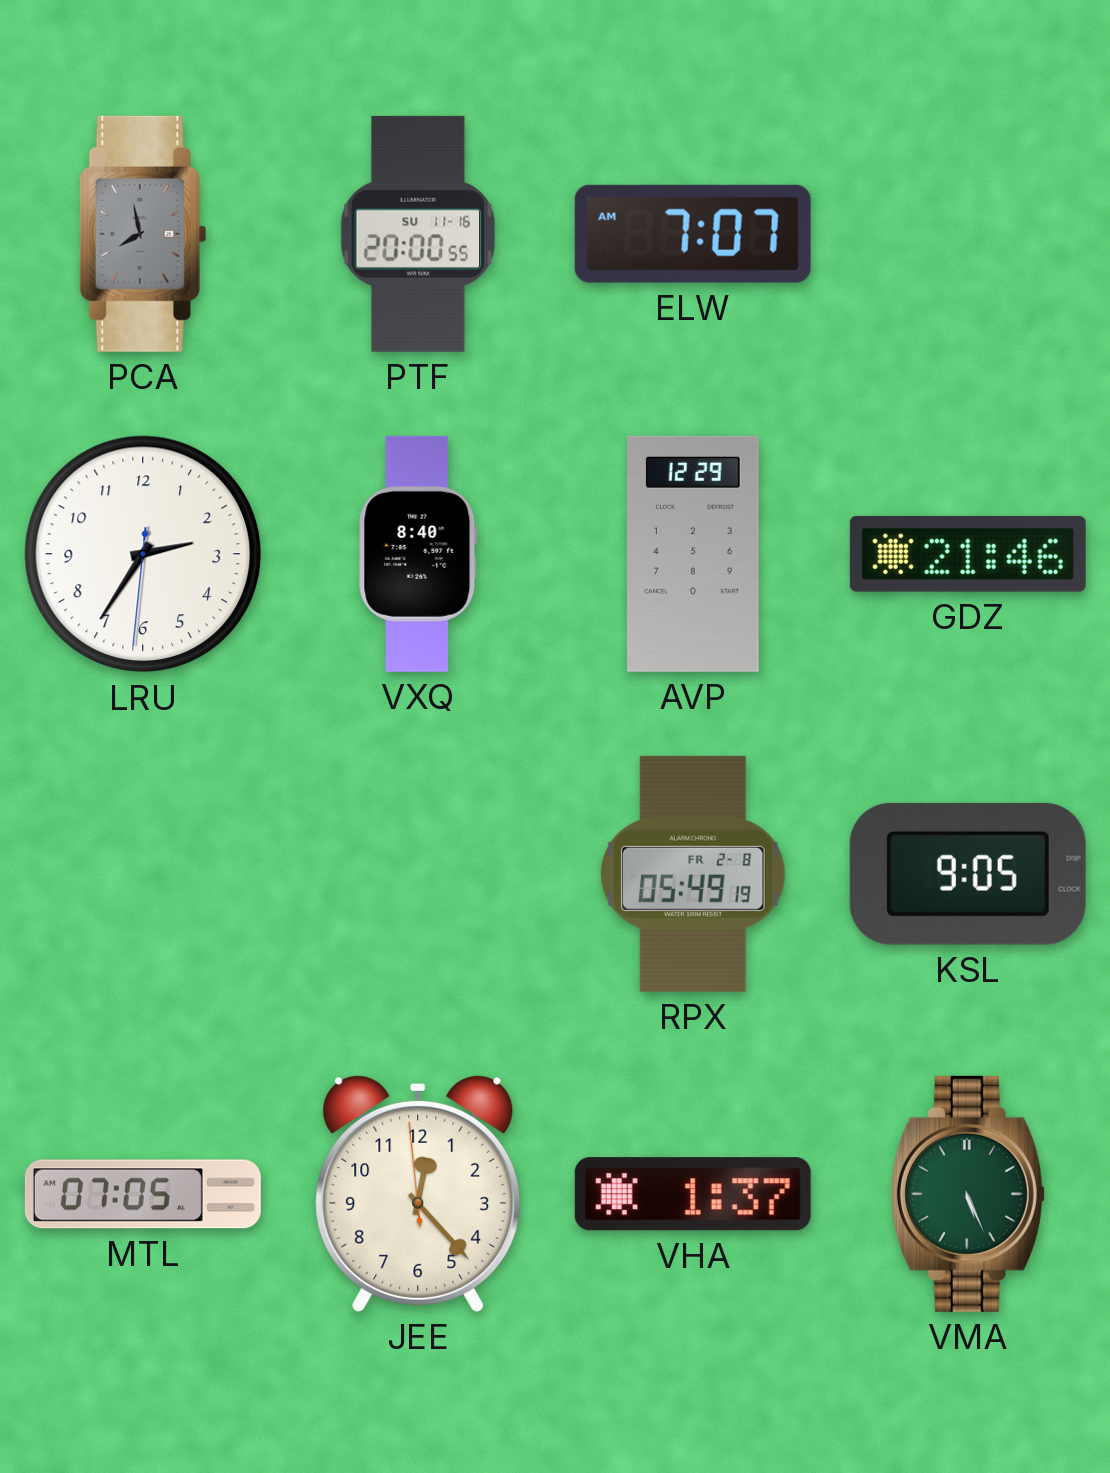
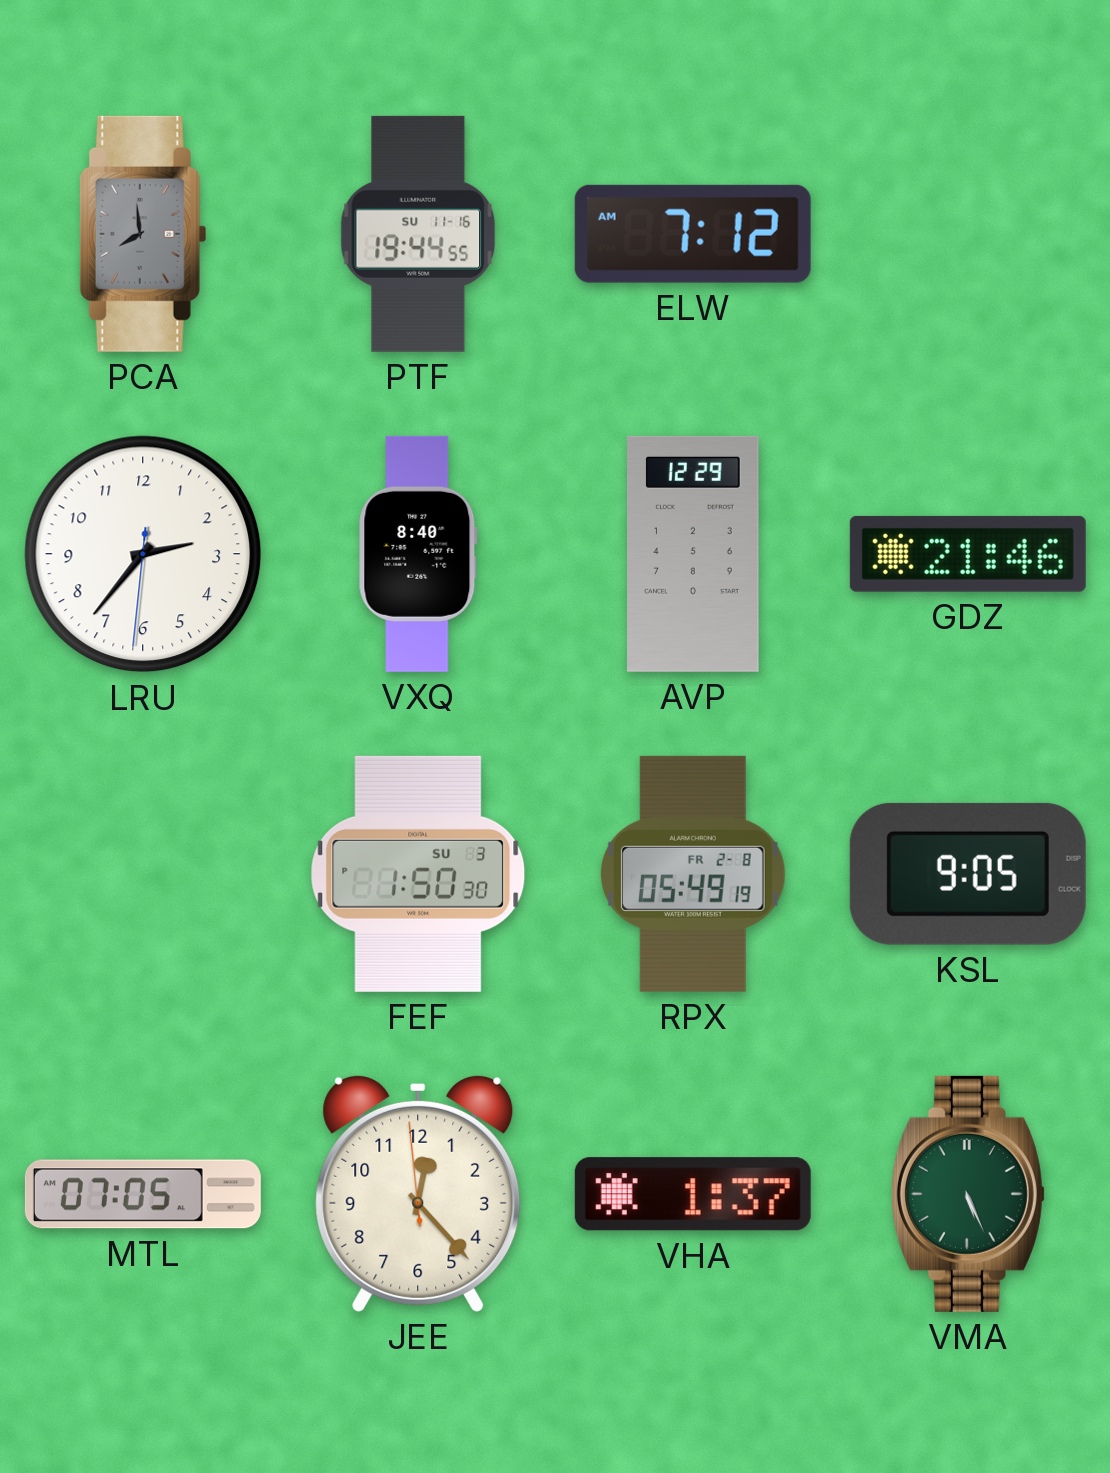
PCA: 7:58 -> 7:59 (143, 234)
PTF: 20:00 -> 19:44 (418, 234)
ELW: 7:07 -> 7:12 (693, 234)
LRU: 2:35 -> 2:36 (143, 554)
FEF: none -> 1:50 (418, 874)
